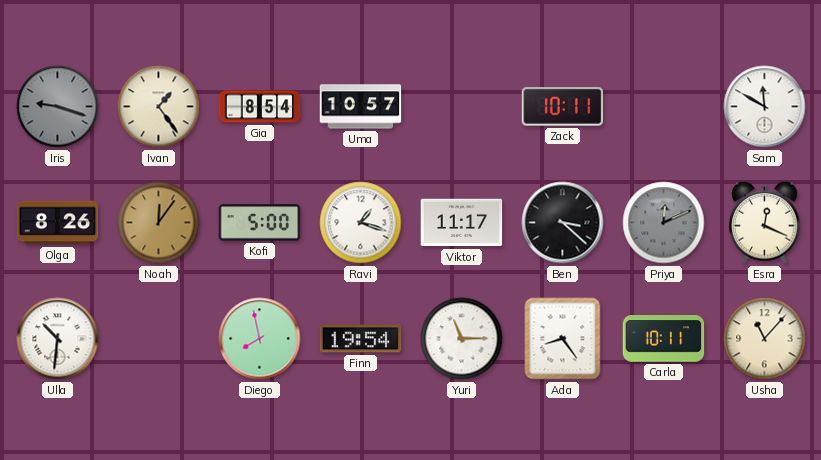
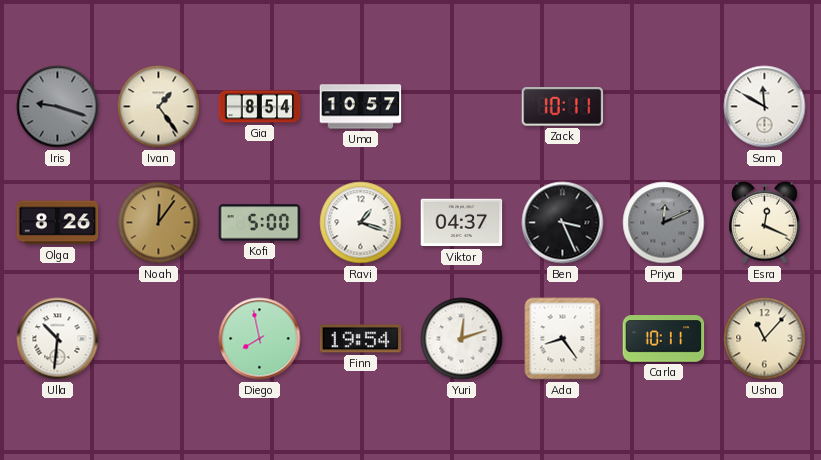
Viktor: 11:17 -> 04:37 (462, 223)
Ben: 3:22 -> 3:26 (563, 223)
Yuri: 11:15 -> 12:12 (462, 339)
